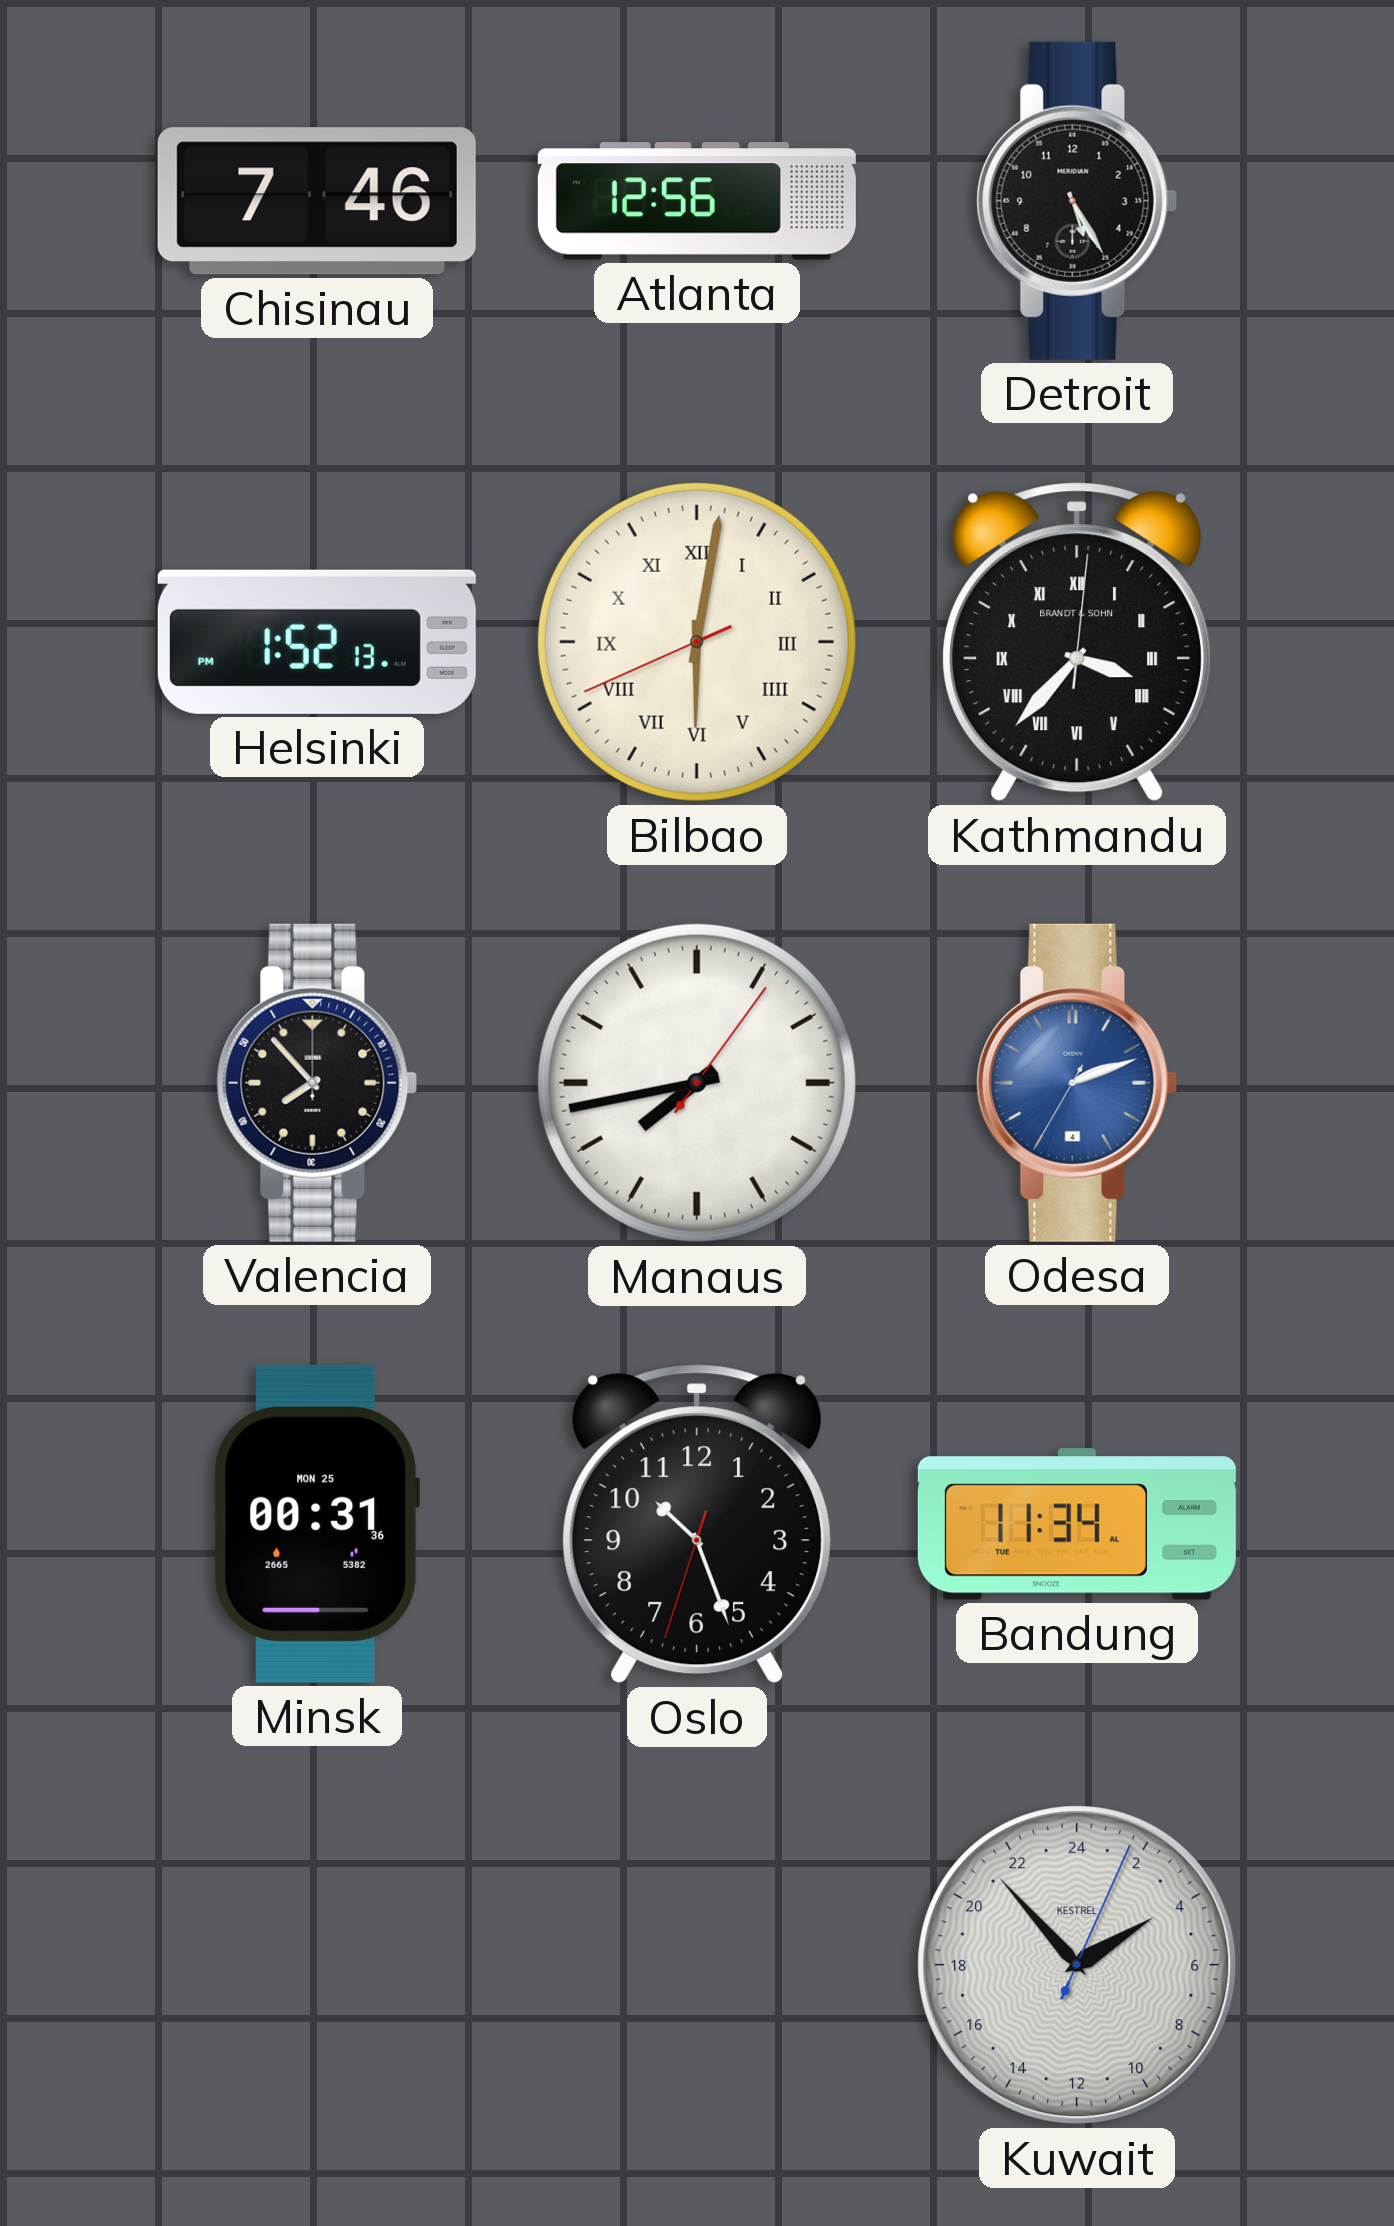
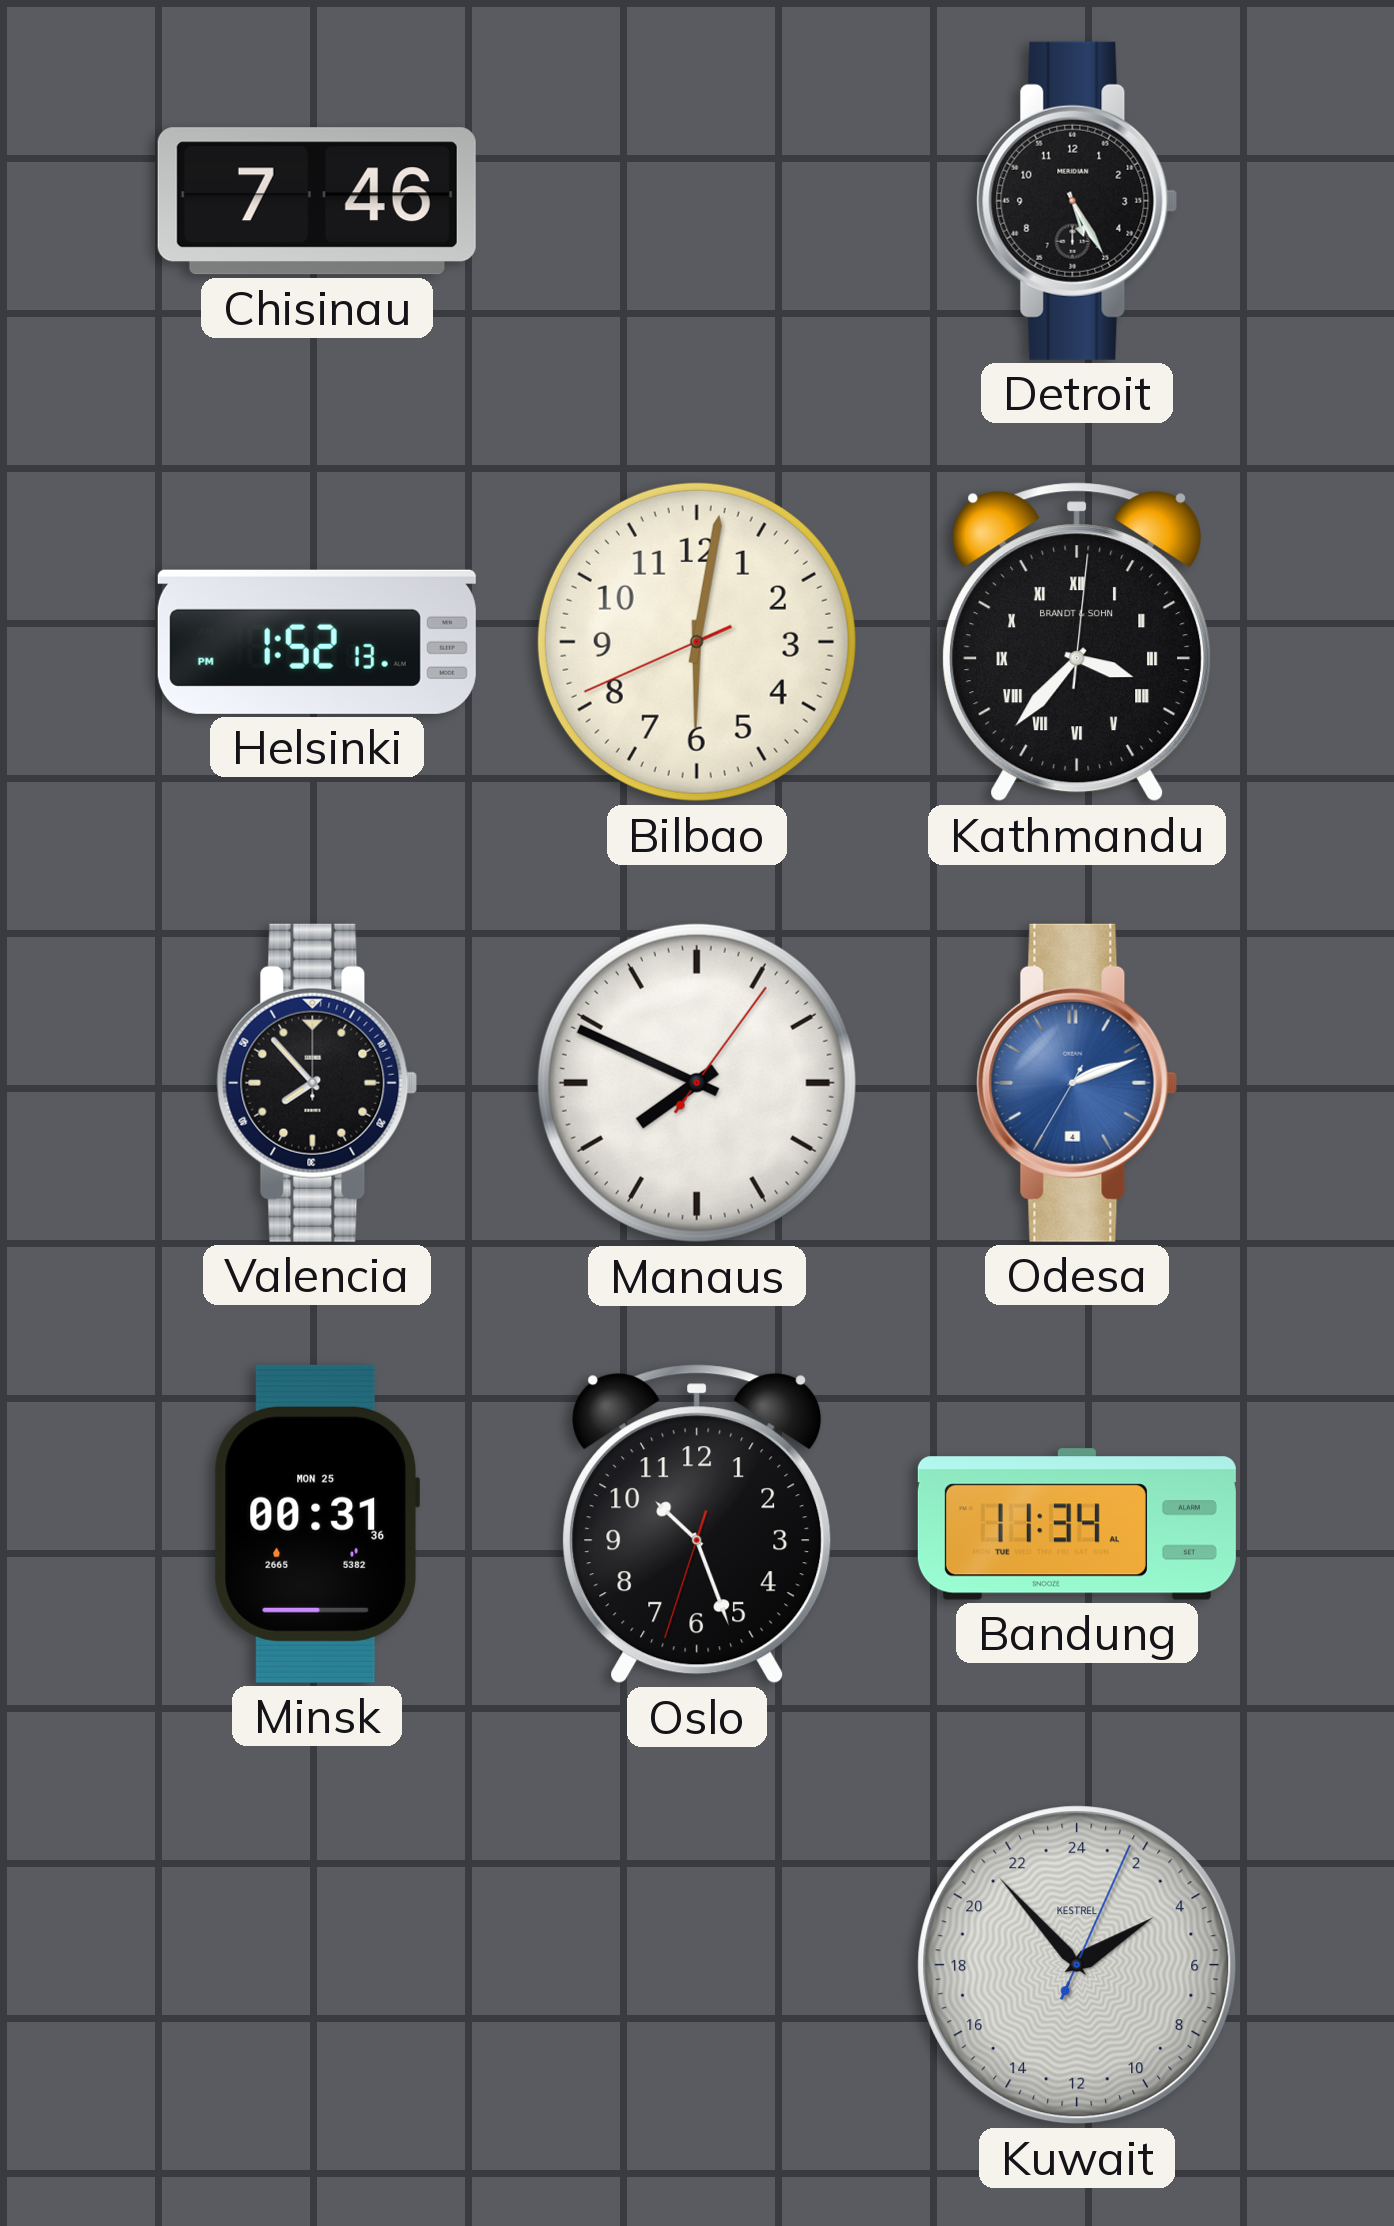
Atlanta: 12:56 -> none (697, 201)
Bilbao numerals: Roman -> Arabic (697, 642)
Manaus: 7:43 -> 7:49 (697, 1083)
